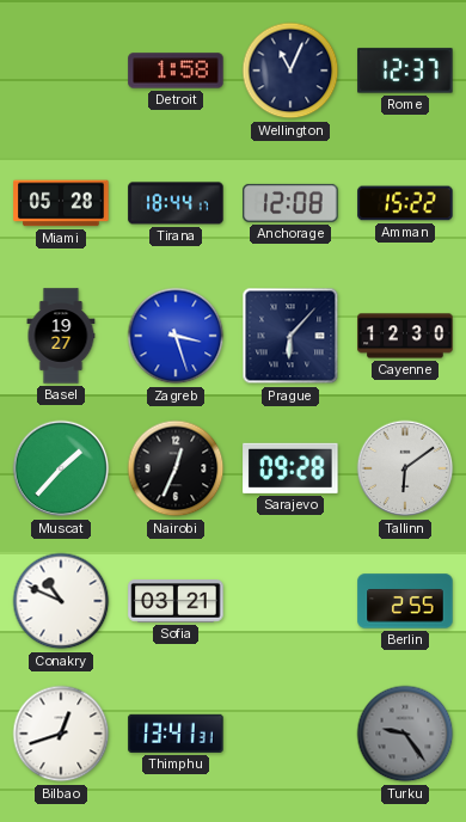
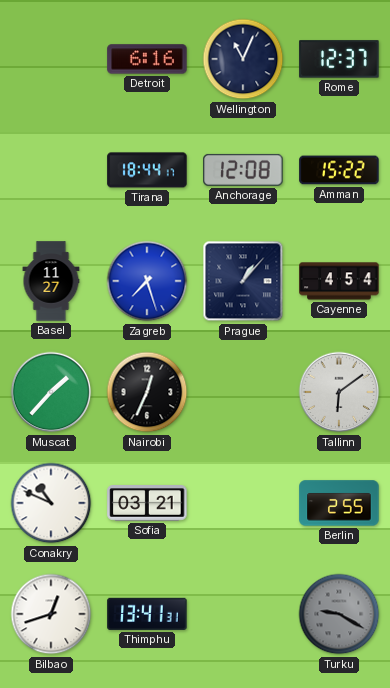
Detroit: 1:58 -> 6:16 (147, 59)
Miami: 05:28 -> none (61, 203)
Basel: 19:27 -> 11:27 (51, 281)
Zagreb: 3:27 -> 7:27 (147, 281)
Prague: 6:07 -> 1:07 (243, 281)
Cayenne: 12:30 -> 4:54 (339, 281)
Sarajevo: 09:28 -> none (290, 468)
Turku: 9:24 -> 9:20 (339, 614)
